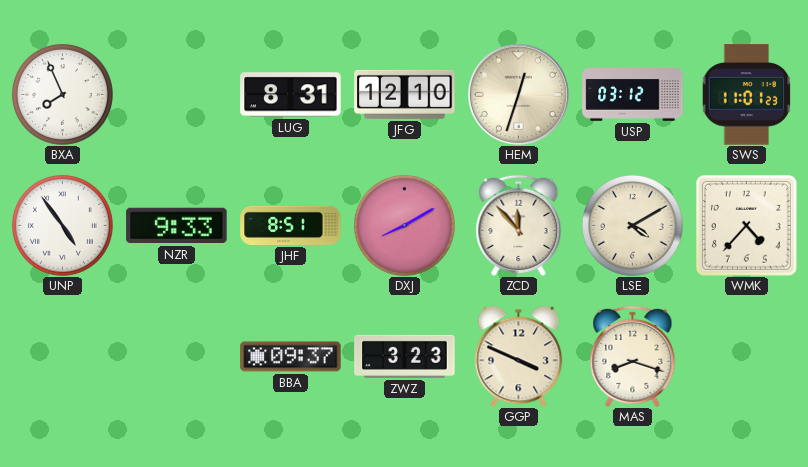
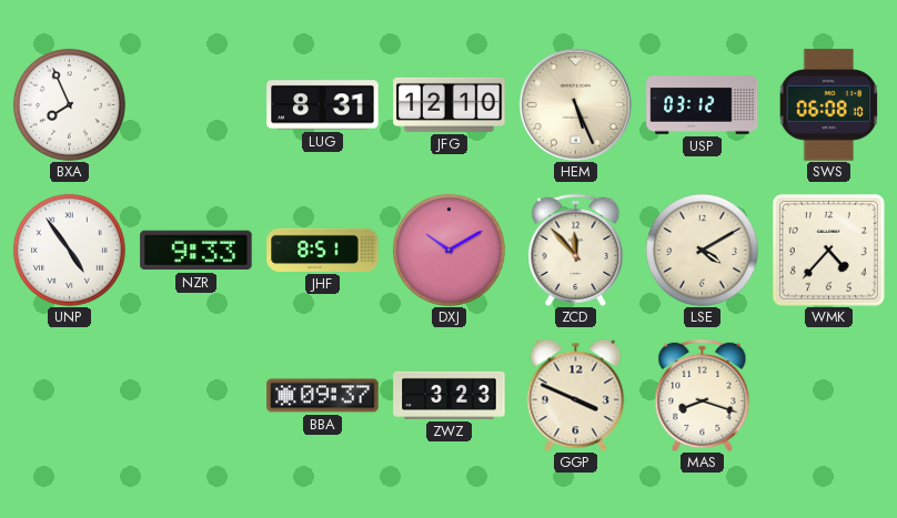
HEM: 12:33 -> 5:26 (575, 104)
SWS: 11:01 -> 06:08 (829, 105)
DXJ: 8:10 -> 10:10 (448, 250)
